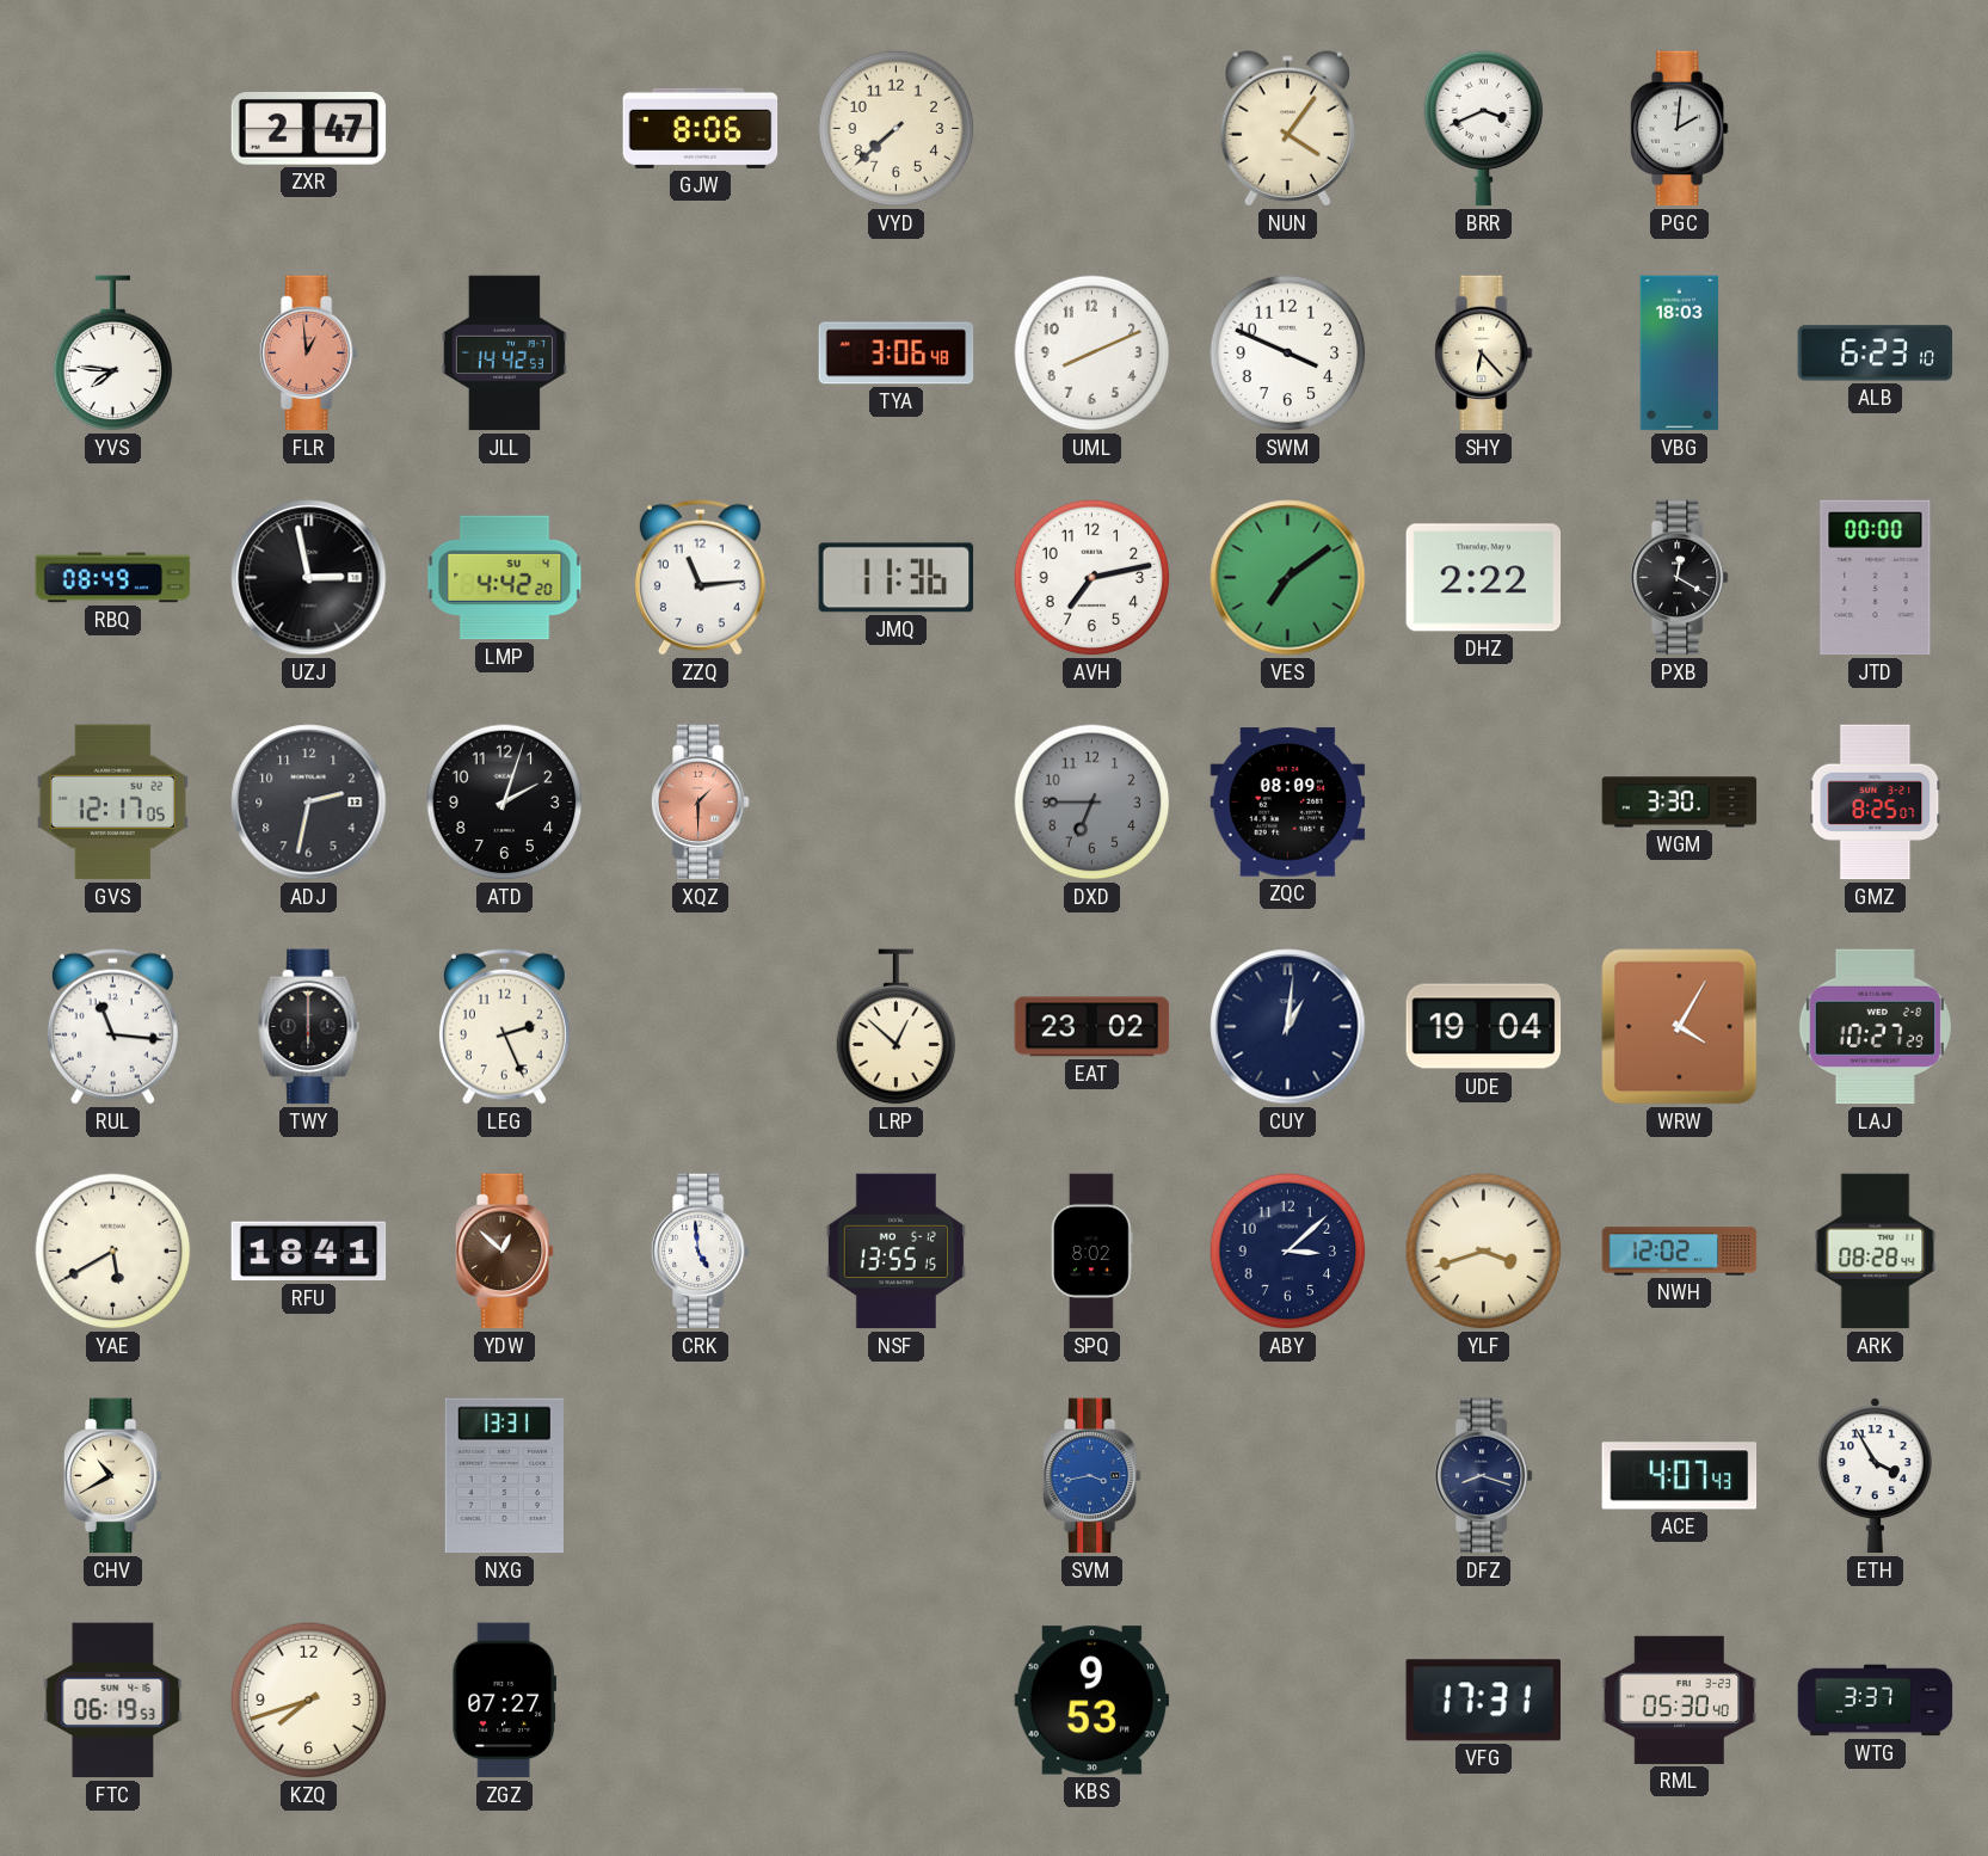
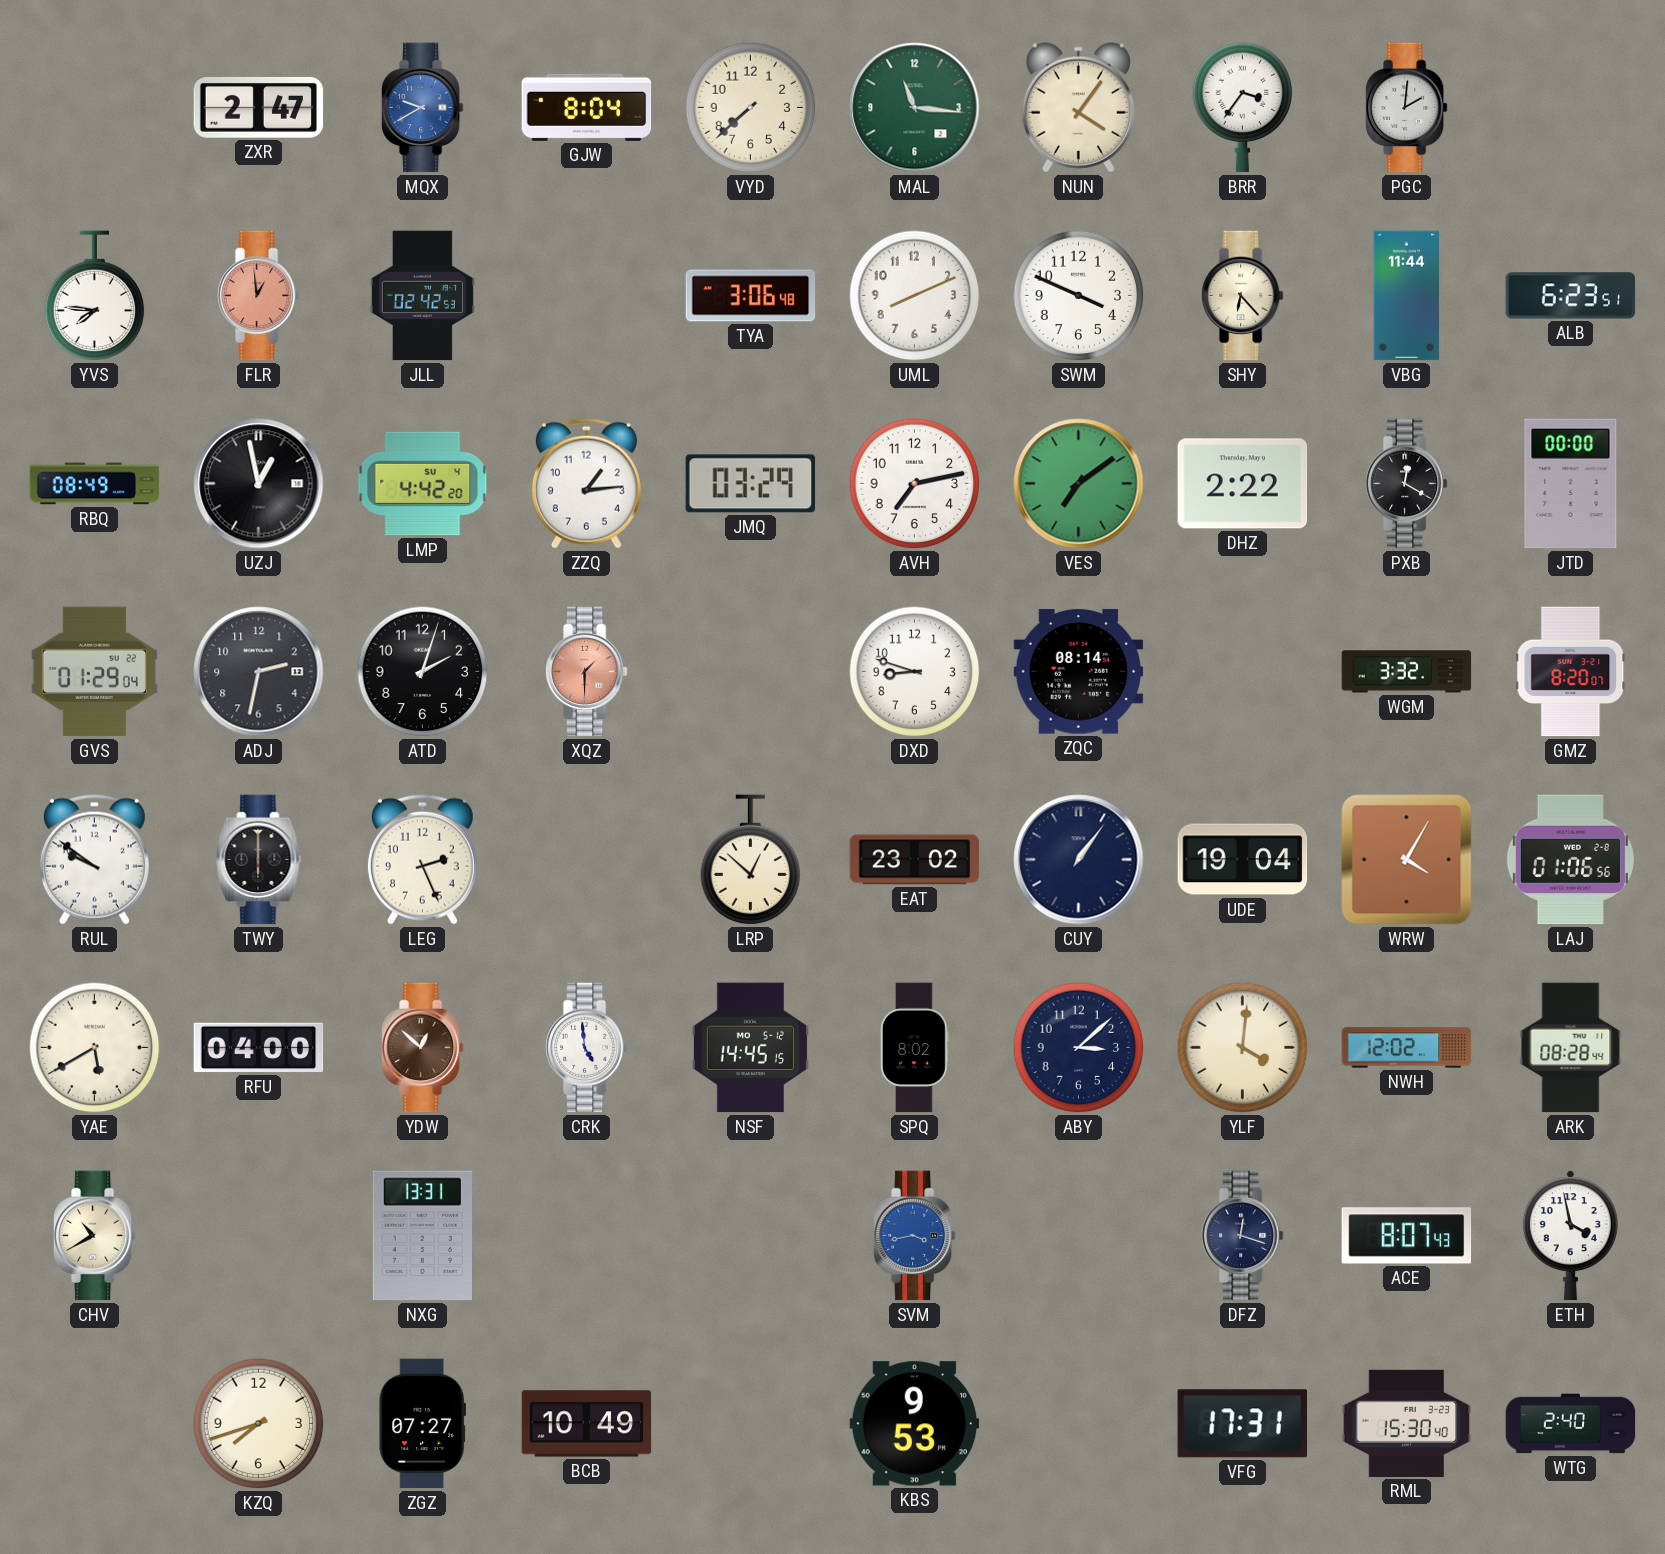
MQX: none -> 9:40 (422, 108)
GJW: 8:06 -> 8:04 (587, 107)
MAL: none -> 11:16 (915, 108)
BRR: 3:41 -> 3:36 (1243, 108)
JLL: 14:42 -> 02:42 (422, 296)
VBG: 18:03 -> 11:44 (1407, 296)
ALB: 6:23:10 -> 6:23:51 (1571, 296)
UZJ: 2:58 -> 12:58 (259, 484)
ZZQ: 11:14 -> 1:14 (586, 483)
JMQ: 11:36 -> 03:29 (751, 484)
GVS: 12:17 -> 01:29 (94, 672)
DXD: 6:45 -> 8:48 (915, 672)
DXD dial: grey -> white (915, 672)
ZQC: 08:09 -> 08:14 (1079, 672)
WGM: 3:30 -> 3:32 (1407, 672)
GMZ: 8:25 -> 8:20 (1571, 672)
RUL: 11:16 -> 9:51 (94, 859)
CUY: 1:01 -> 1:06 (1079, 860)
LAJ: 10:27 -> 01:06 (1570, 860)
RFU: 18:41 -> 04:00 (259, 1048)
NSF: 13:55 -> 14:45 (750, 1048)
YLF: 3:42 -> 4:01 (1243, 1048)
DFZ: 8:18 -> 12:18 (1242, 1236)
ACE: 4:07 -> 8:07 (1407, 1236)
ETH: 3:55 -> 3:58 (1570, 1236)
FTC: 06:19 -> none (113, 1701)
BCB: none -> 10:49 (587, 1424)
RML: 05:30 -> 15:30 (1407, 1423)
WTG: 3:37 -> 2:40 (1571, 1424)
